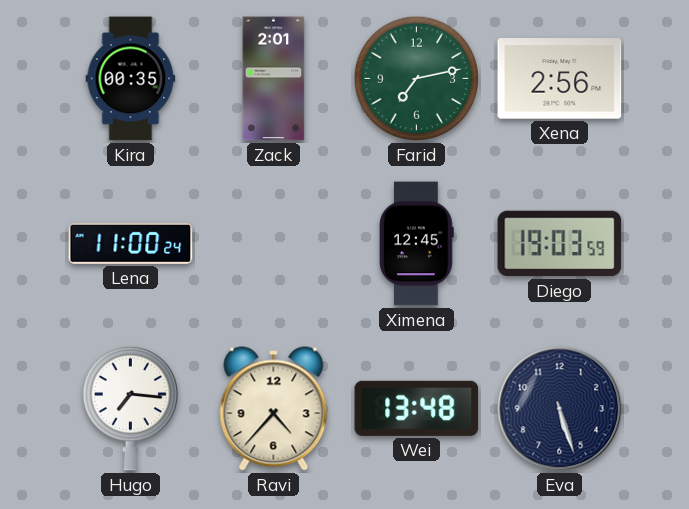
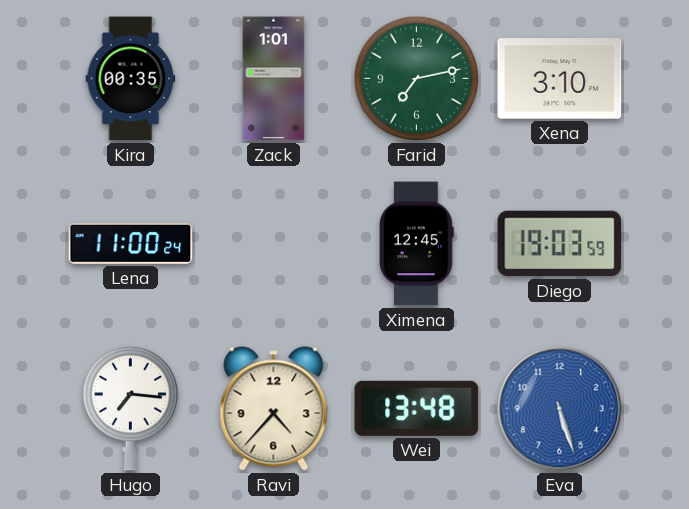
Zack: 2:01 -> 1:01 (274, 79)
Xena: 2:56 -> 3:10 (560, 79)
Eva dial: navy -> blue (560, 409)
